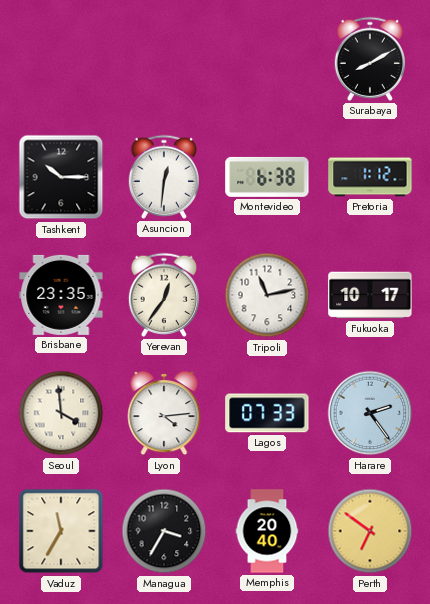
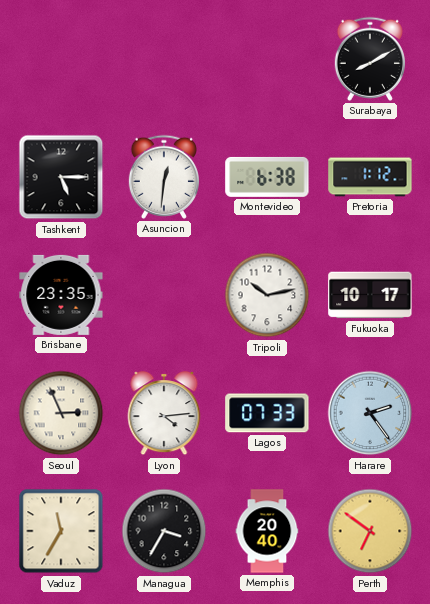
Tashkent: 10:15 -> 5:15 (61, 177)
Yerevan: 12:36 -> none (164, 295)
Tripoli: 11:13 -> 10:13 (267, 295)
Seoul: 3:59 -> 2:56 (61, 413)
